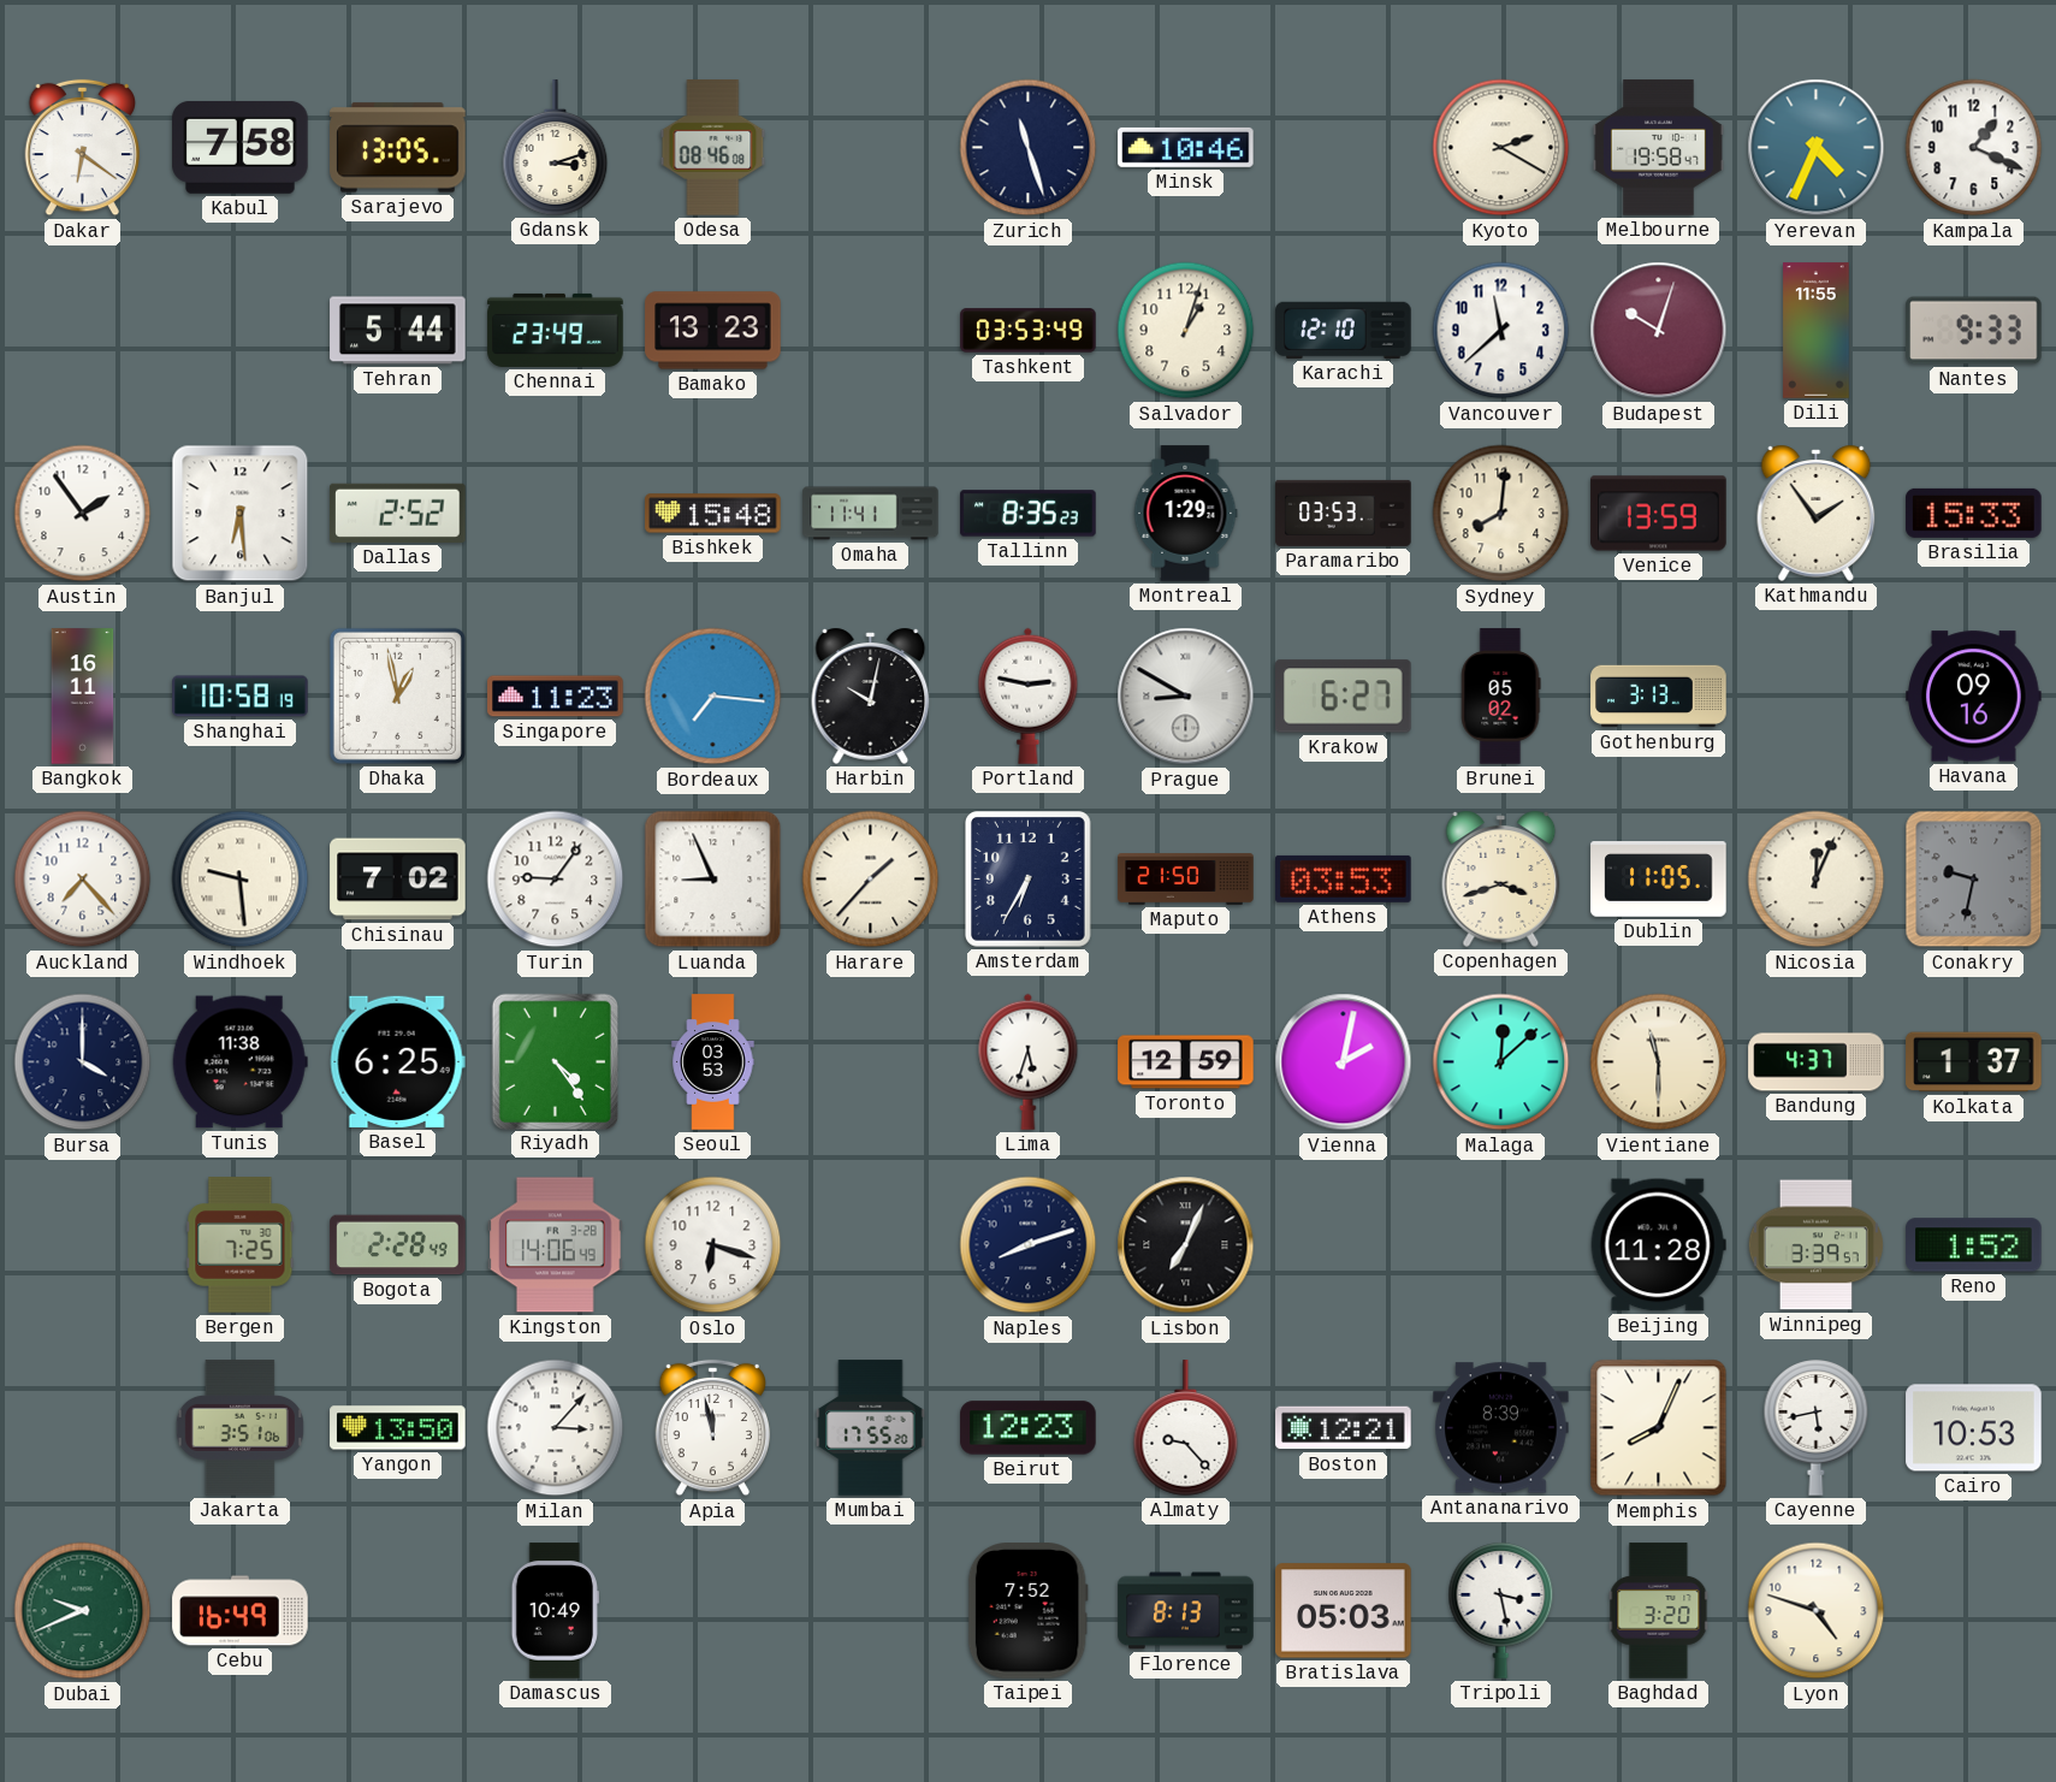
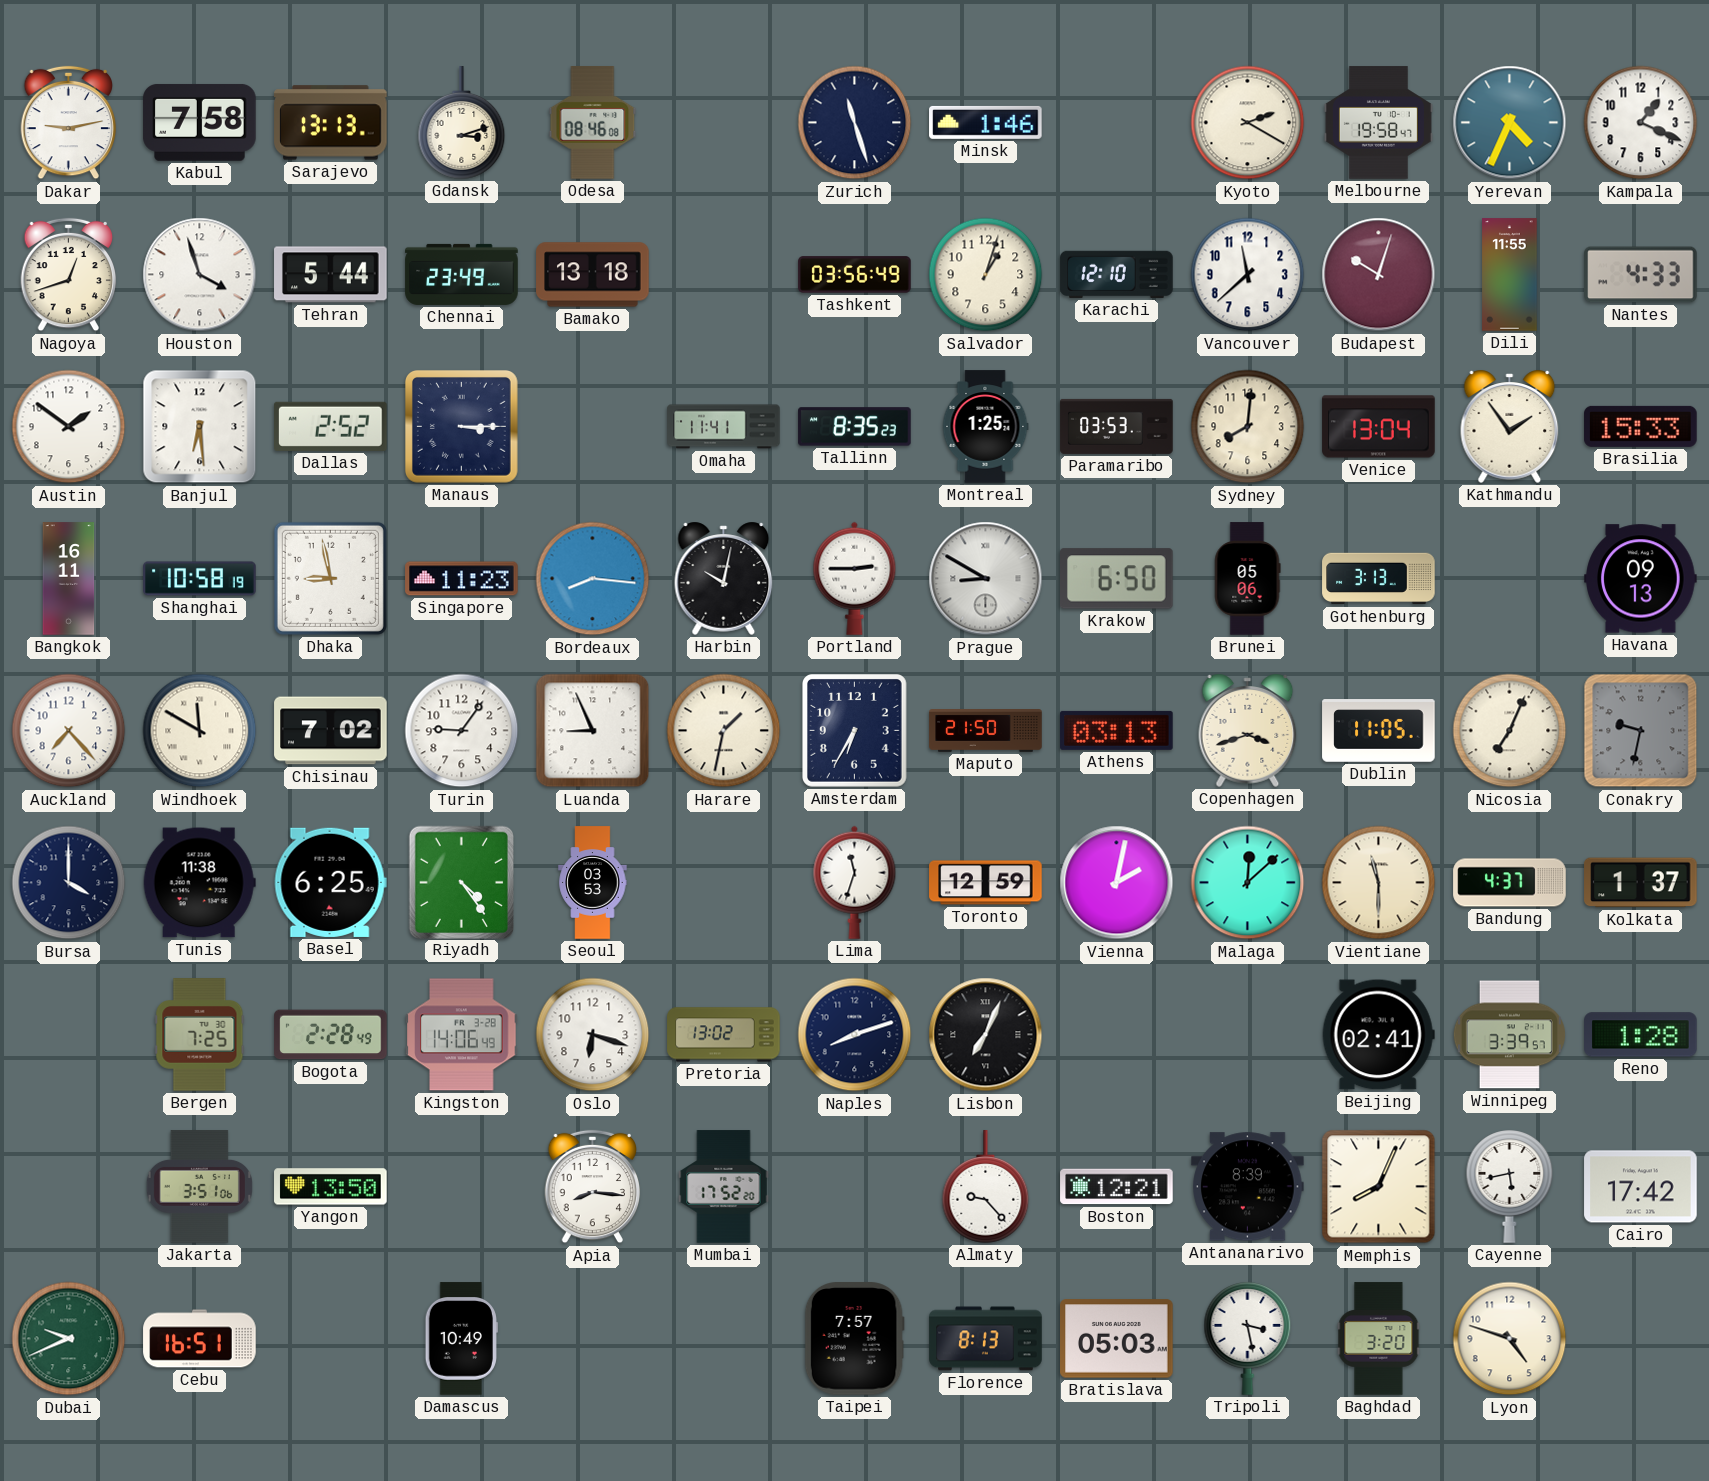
Dakar: 6:21 -> 9:13 (69, 123)
Sarajevo: 13:05 -> 13:13 (331, 123)
Minsk: 10:46 -> 1:46 (986, 122)
Nagoya: none -> 12:42 (69, 275)
Houston: none -> 3:57 (200, 275)
Bamako: 13:23 -> 13:18 (593, 275)
Tashkent: 03:53 -> 03:56 (855, 275)
Nantes: 9:33 -> 4:33 (1641, 275)
Austin: 1:54 -> 1:51 (69, 427)
Manaus: none -> 3:15 (462, 427)
Bishkek: 15:48 -> none (713, 514)
Montreal: 1:29 -> 1:25 (985, 427)
Venice: 13:59 -> 13:04 (1379, 427)
Dhaka: 12:58 -> 8:58 (330, 578)
Bordeaux: 7:16 -> 8:16 (593, 579)
Portland: 2:47 -> 2:45 (855, 578)
Krakow: 6:27 -> 6:50 (1117, 579)
Brunei: 05:02 -> 05:06 (1247, 579)
Havana: 09:16 -> 09:13 (1641, 579)
Windhoek: 9:29 -> 11:50 (200, 731)
Harare: 1:37 -> 1:32 (724, 731)
Athens: 03:53 -> 03:13 (1117, 730)
Nicosia: 12:04 -> 7:04 (1510, 731)
Lima: 5:33 -> 11:33 (855, 882)
Pretoria: none -> 13:02 (724, 1035)
Beijing: 11:28 -> 02:41 (1378, 1035)
Reno: 1:52 -> 1:28 (1641, 1035)
Milan: 3:07 -> none (556, 1428)
Apia: 11:58 -> 8:16 (593, 1187)
Mumbai: 17:55 -> 17:52 (724, 1187)
Beirut: 12:23 -> none (1029, 1428)
Cairo: 10:53 -> 17:42 (1641, 1187)
Cebu: 16:49 -> 16:51 (200, 1339)
Taipei: 7:52 -> 7:57 (854, 1339)
